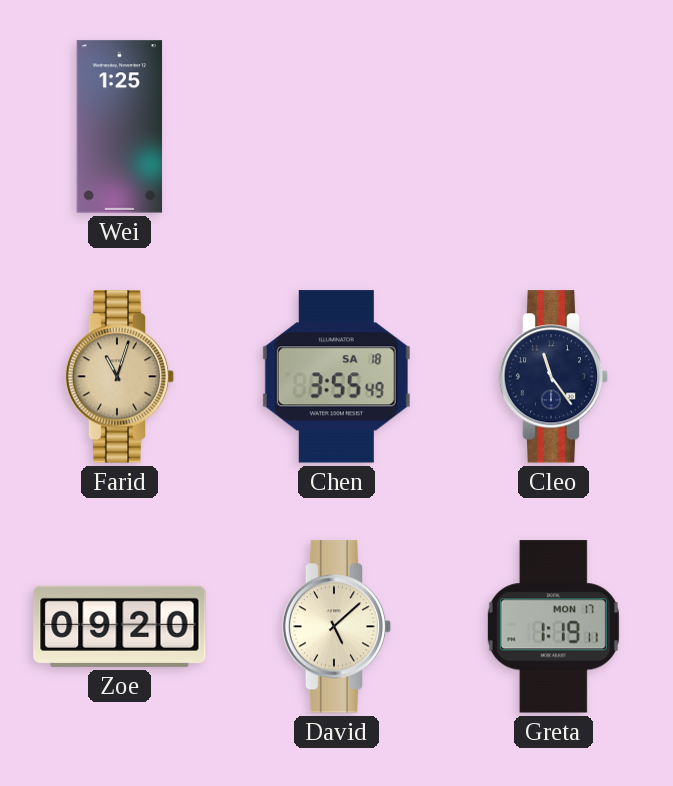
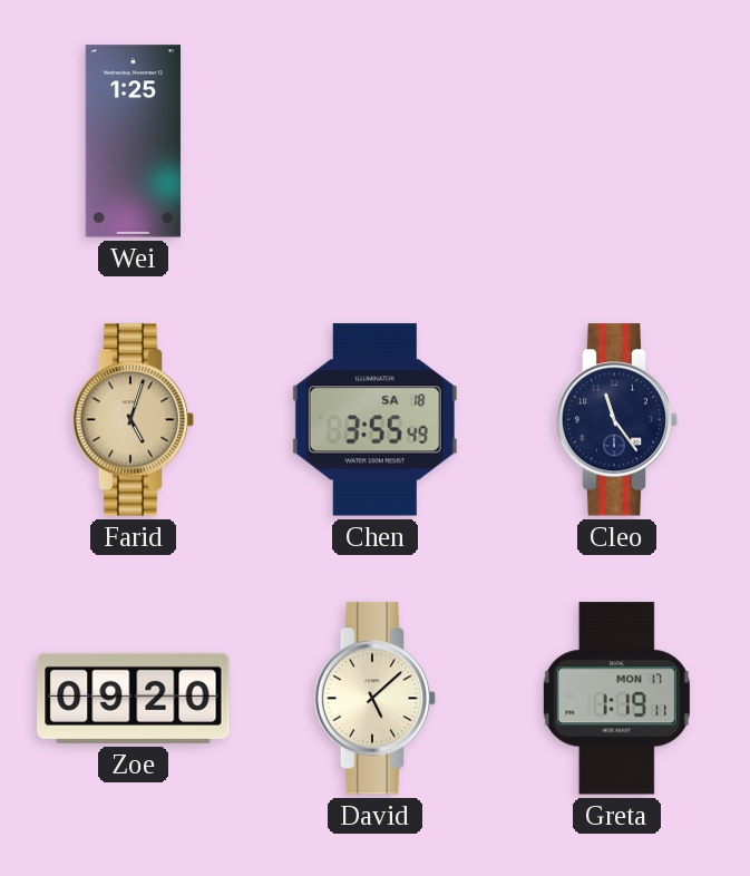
Farid: 11:03 -> 5:03 (134, 420)
